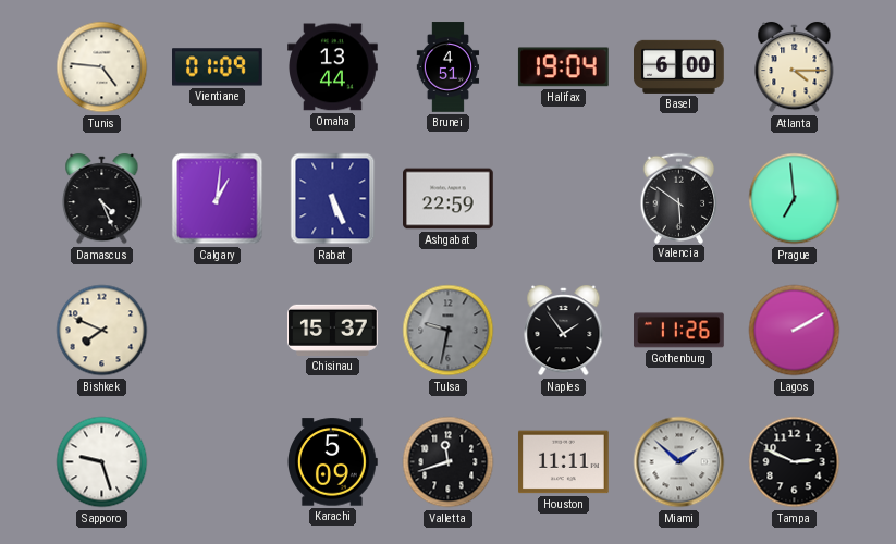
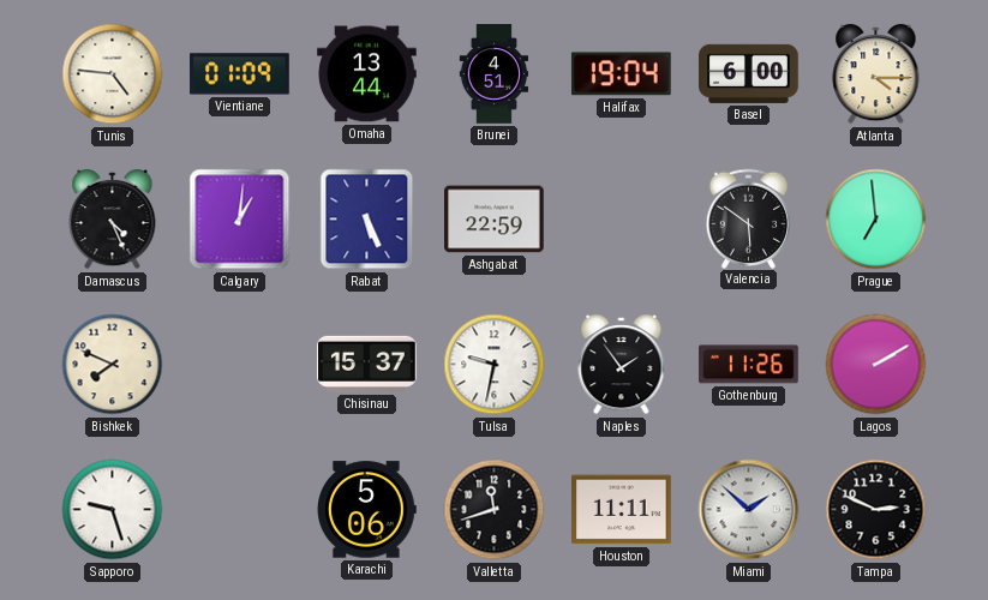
Tulsa dial: grey -> white (495, 365)
Karachi: 5:09 -> 5:06 (367, 510)
